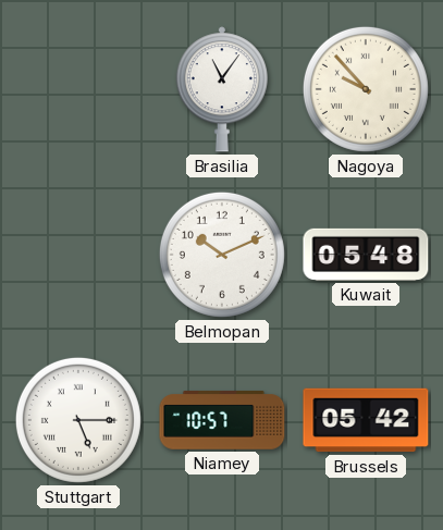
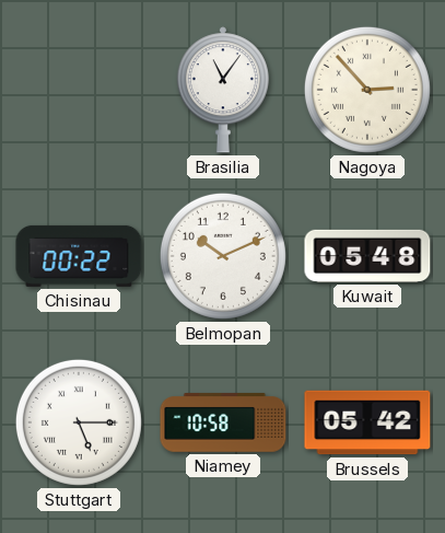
Nagoya: 9:53 -> 2:53 (367, 90)
Chisinau: none -> 00:22 (79, 256)
Niamey: 10:57 -> 10:58 (223, 422)
